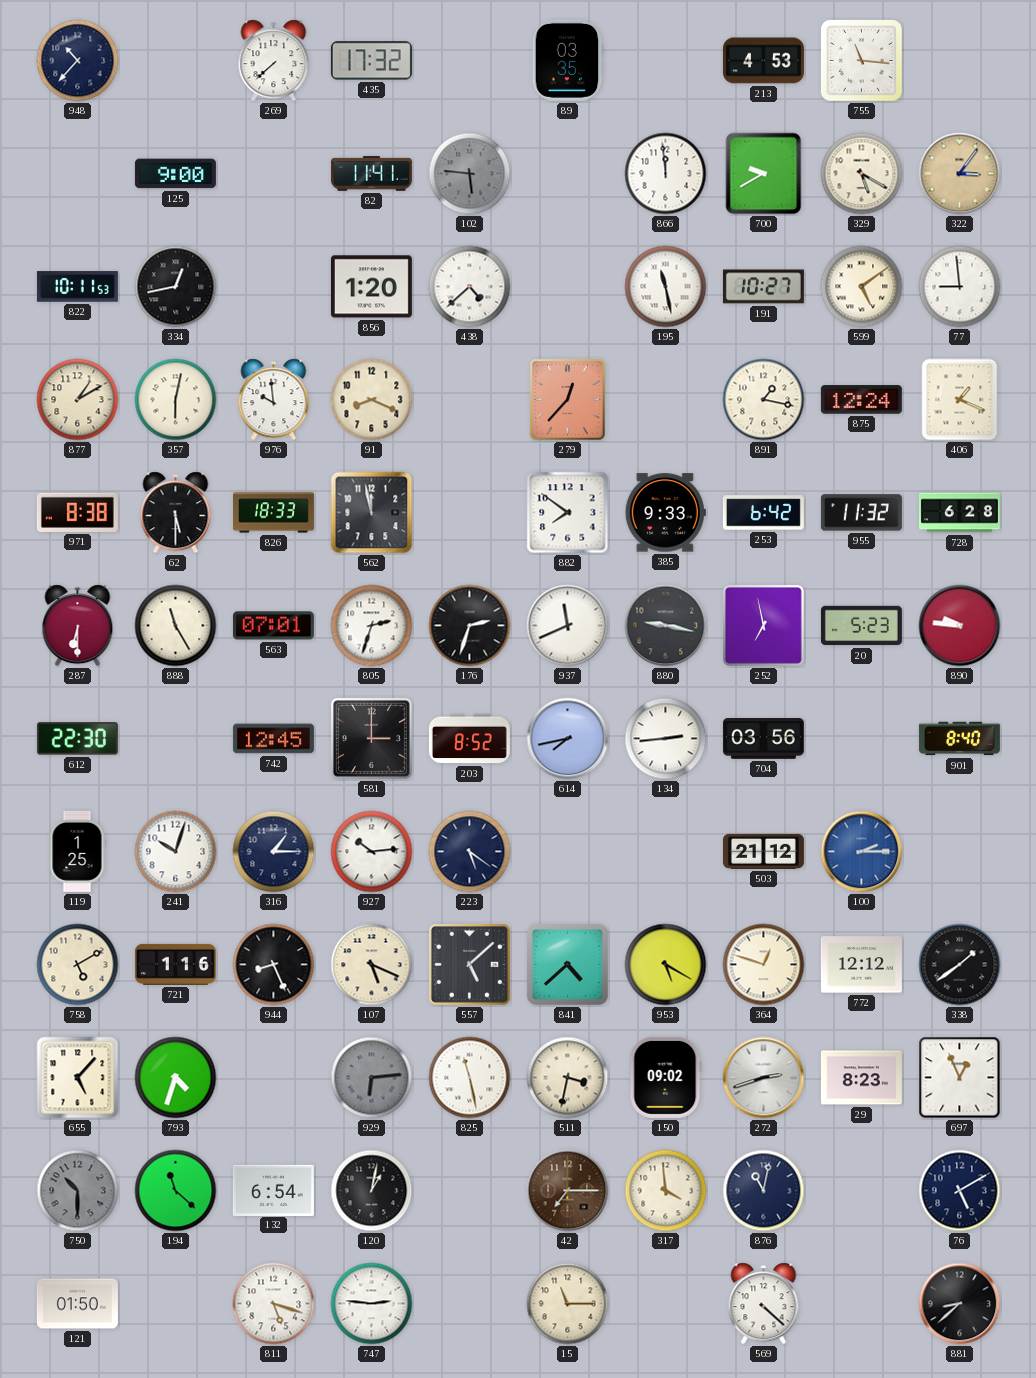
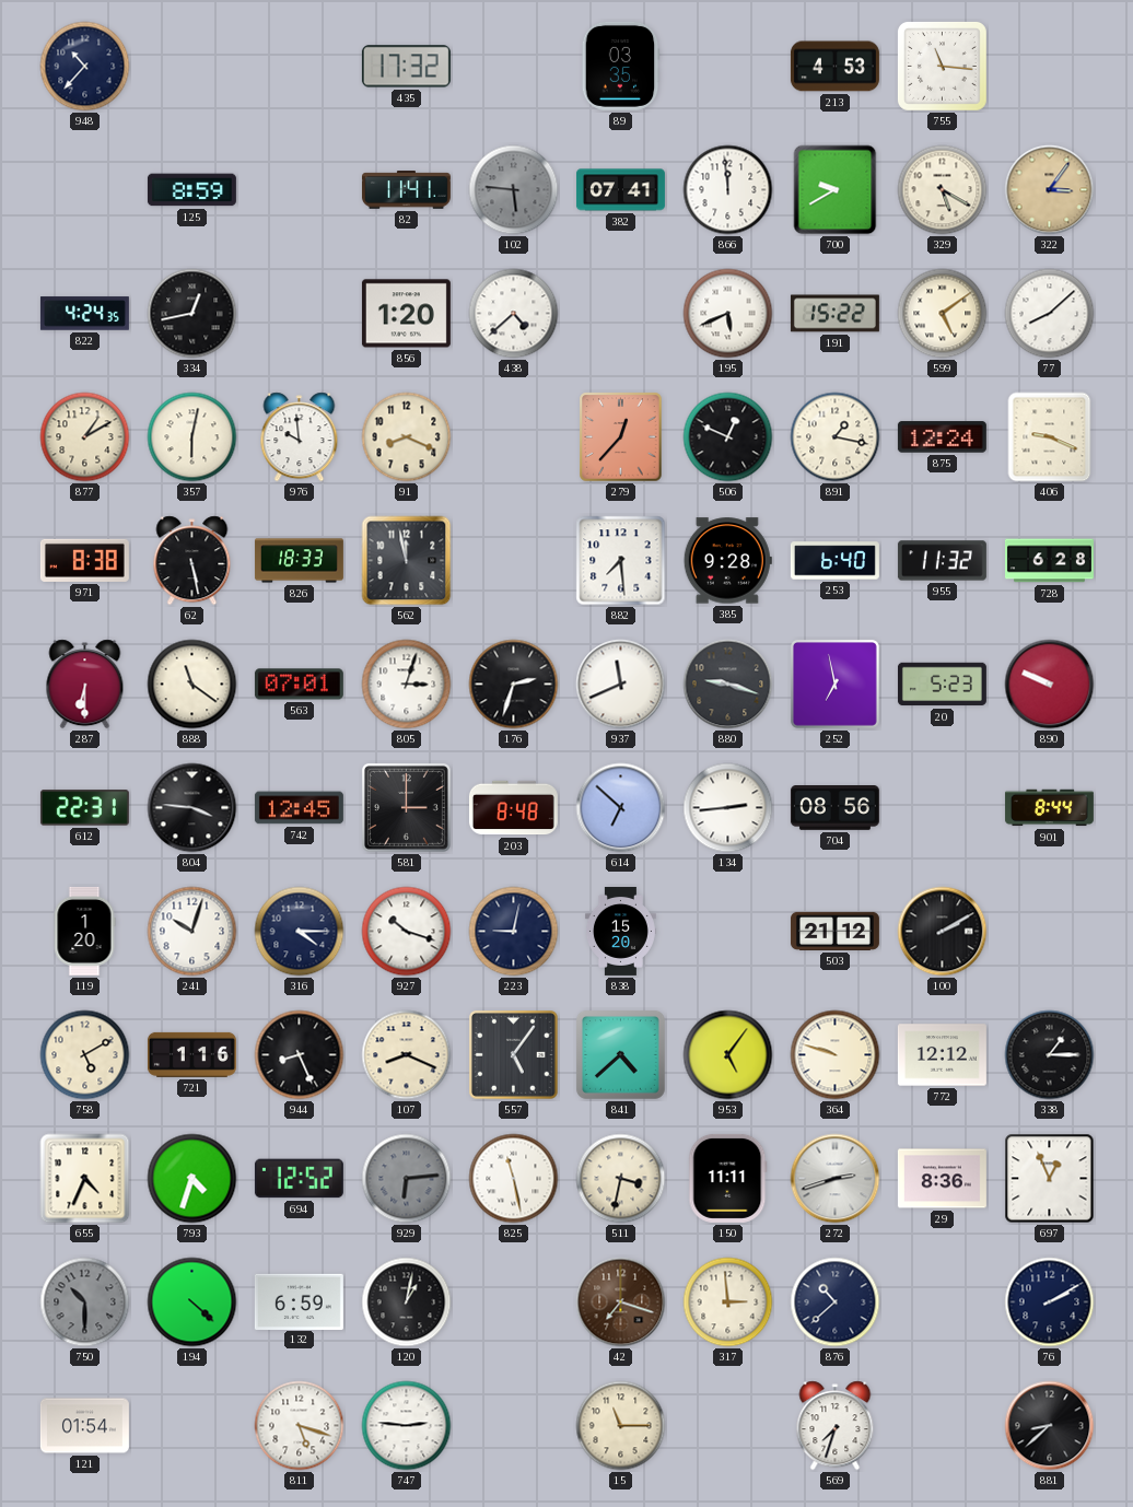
269: 7:38 -> none (274, 61)
125: 9:00 -> 8:59 (191, 190)
382: none -> 07:41 (620, 190)
822: 10:11 -> 4:24 (84, 314)
195: 11:28 -> 5:41 (728, 314)
191: 10:27 -> 15:22 (834, 314)
77: 8:59 -> 8:08 (1050, 314)
506: none -> 12:49 (728, 437)
406: 1:19 -> 9:19 (1050, 437)
62: 5:30 -> 5:28 (192, 561)
882: 7:51 -> 7:29 (621, 561)
385: 9:33 -> 9:28 (727, 561)
253: 6:42 -> 6:40 (834, 561)
888: 11:25 -> 11:21 (192, 685)
805: 2:33 -> 3:03 (407, 685)
880: 9:17 -> 9:18 (728, 685)
890: 9:46 -> 9:49 (1050, 685)
612: 22:30 -> 22:31 (84, 808)
804: none -> 3:46 (192, 808)
203: 8:52 -> 8:48 (513, 808)
614: 7:43 -> 6:52 (621, 808)
704: 03:56 -> 08:56 (834, 808)
901: 8:40 -> 8:44 (1049, 808)
119: 1:25 -> 1:20 (84, 931)
316: 1:15 -> 4:15 (300, 932)
927: 10:14 -> 10:18 (407, 932)
223: 5:21 -> 9:02 (514, 932)
838: none -> 15:20 (620, 931)
100: 2:15 -> 2:10 (943, 932)
100 dial: blue -> black (943, 932)
107: 5:19 -> 8:19 (407, 1055)
557: 5:08 -> 5:06 (513, 1054)
953: 5:20 -> 5:06 (728, 1055)
364: 12:48 -> 9:48 (836, 1055)
338: 1:39 -> 1:15 (1050, 1055)
655: 5:07 -> 4:34 (85, 1179)
694: none -> 12:52 (299, 1179)
150: 09:02 -> 11:11 (728, 1178)
29: 8:23 -> 8:36 (942, 1179)
194: 11:22 -> 4:22 (192, 1302)
132: 6:54 -> 6:59 (299, 1301)
42: 7:15 -> 7:18 (621, 1302)
317: 3:59 -> 2:59 (728, 1302)
876: 11:02 -> 10:38 (836, 1302)
76: 5:10 -> 2:10 (1050, 1302)
121: 01:50 -> 01:54 (84, 1426)
569: 4:22 -> 7:33 (836, 1426)
